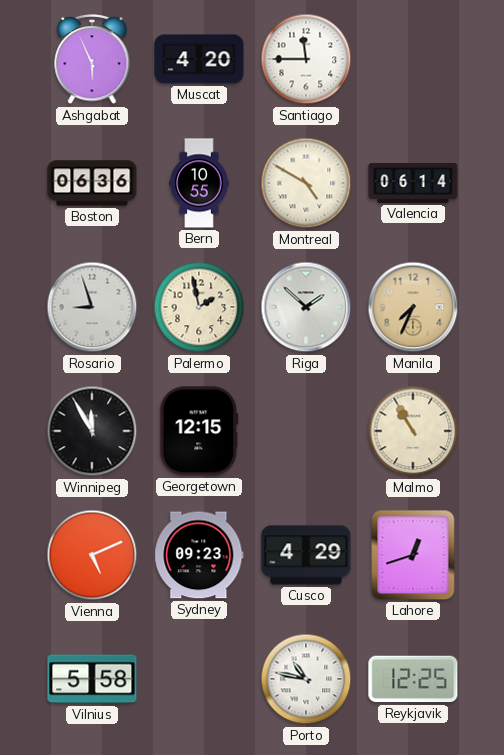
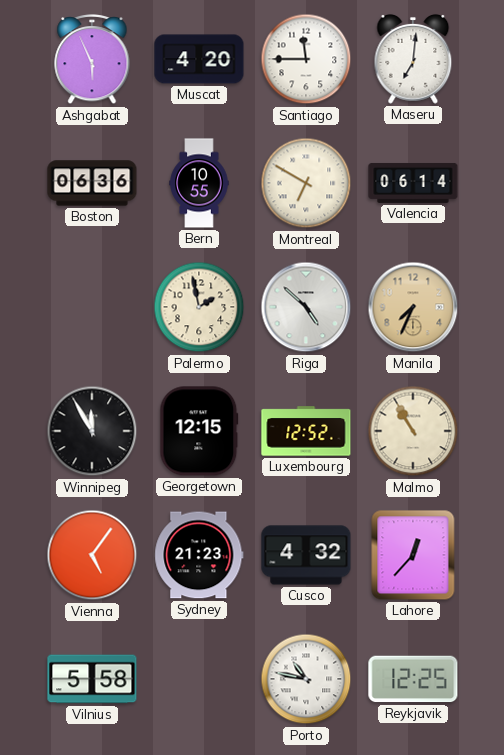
Maseru: none -> 7:01 (413, 59)
Montreal: 4:50 -> 6:50 (306, 183)
Rosario: 8:57 -> none (92, 307)
Riga: 1:52 -> 4:52 (306, 307)
Luxembourg: none -> 12:52 (306, 431)
Vienna: 5:11 -> 5:06 (92, 555)
Sydney: 09:23 -> 21:23 (199, 555)
Cusco: 4:29 -> 4:32 (306, 555)
Lahore: 12:42 -> 12:37 (413, 555)
